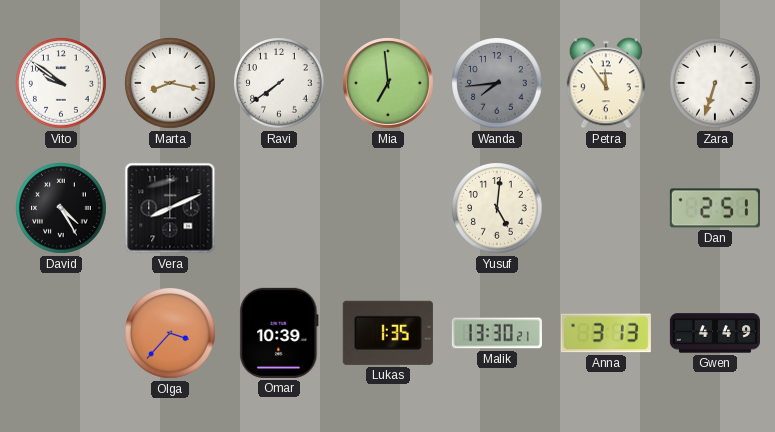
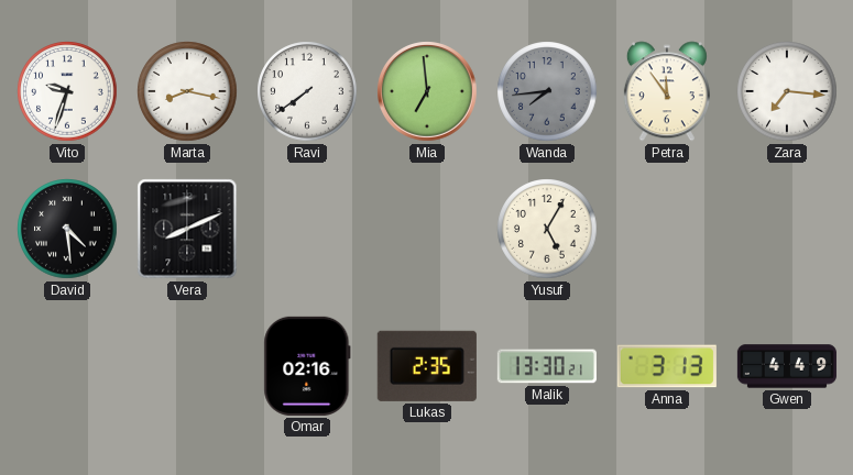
Vito: 9:51 -> 9:33 (67, 91)
Zara: 6:33 -> 7:16 (787, 91)
David: 4:25 -> 4:29 (67, 229)
Yusuf: 5:01 -> 5:05 (547, 229)
Dan: 2:51 -> none (715, 208)
Olga: 3:37 -> none (170, 333)
Omar: 10:39 -> 02:16 (307, 366)
Lukas: 1:35 -> 2:35 (427, 366)
